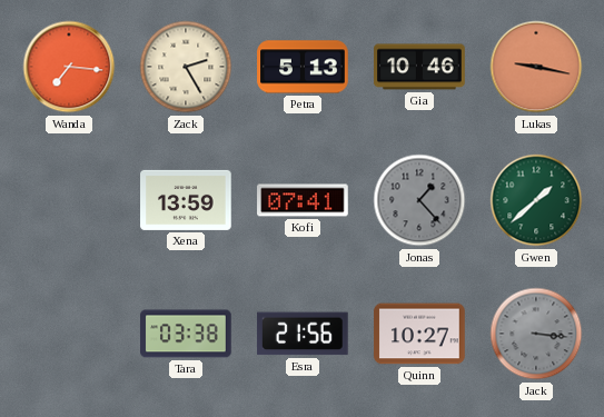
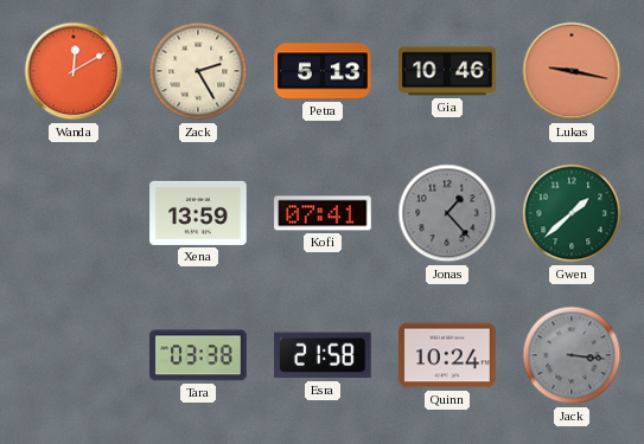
Wanda: 7:16 -> 12:10 (74, 71)
Esra: 21:56 -> 21:58 (324, 355)
Quinn: 10:27 -> 10:24 (447, 355)
